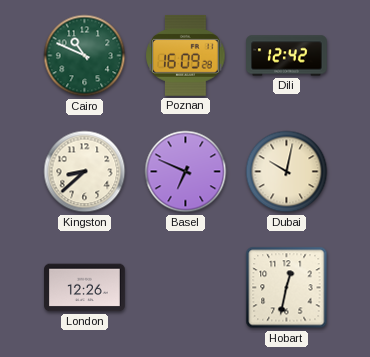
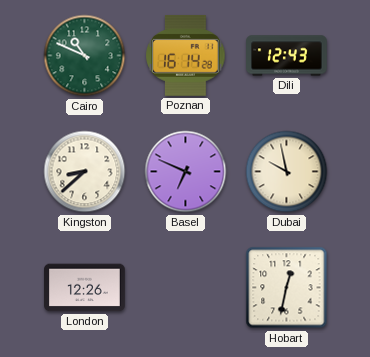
Poznan: 16:09 -> 16:14 (186, 55)
Dili: 12:42 -> 12:43 (287, 56)
Dubai: 10:02 -> 9:58 (287, 172)
